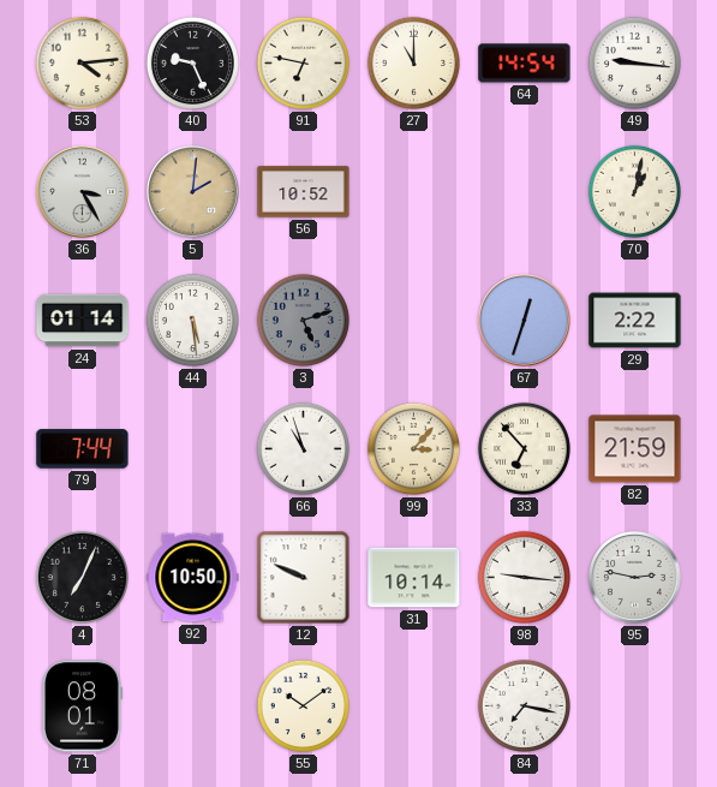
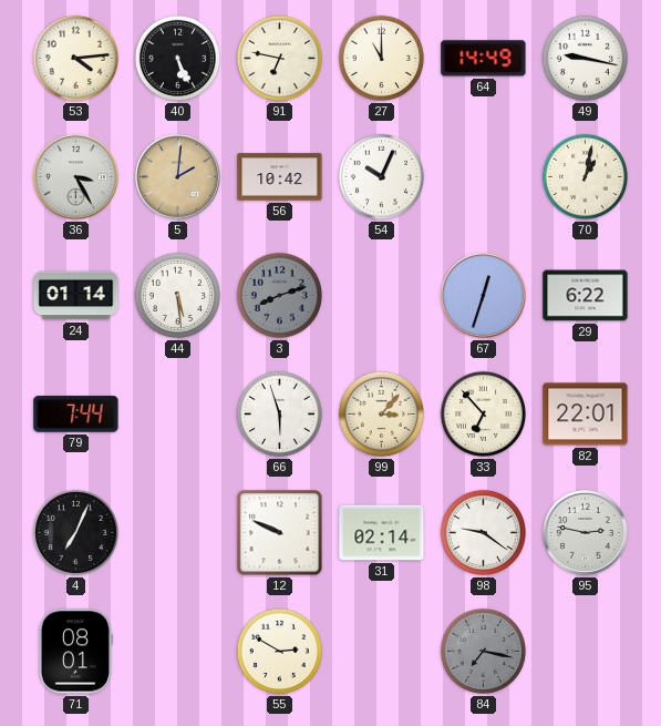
40: 9:26 -> 5:26 (177, 58)
64: 14:54 -> 14:49 (484, 59)
49: 9:16 -> 9:17 (585, 58)
56: 10:52 -> 10:42 (280, 177)
54: none -> 10:04 (381, 176)
3: 5:12 -> 8:12 (279, 295)
29: 2:22 -> 6:22 (586, 296)
66: 10:57 -> 5:57 (279, 413)
82: 21:59 -> 22:01 (586, 415)
92: 10:50 -> none (193, 578)
31: 10:14 -> 02:14 (382, 533)
98: 9:16 -> 9:21 (483, 532)
55: 10:09 -> 2:50 (279, 651)
84 dial: white -> grey (483, 651)
